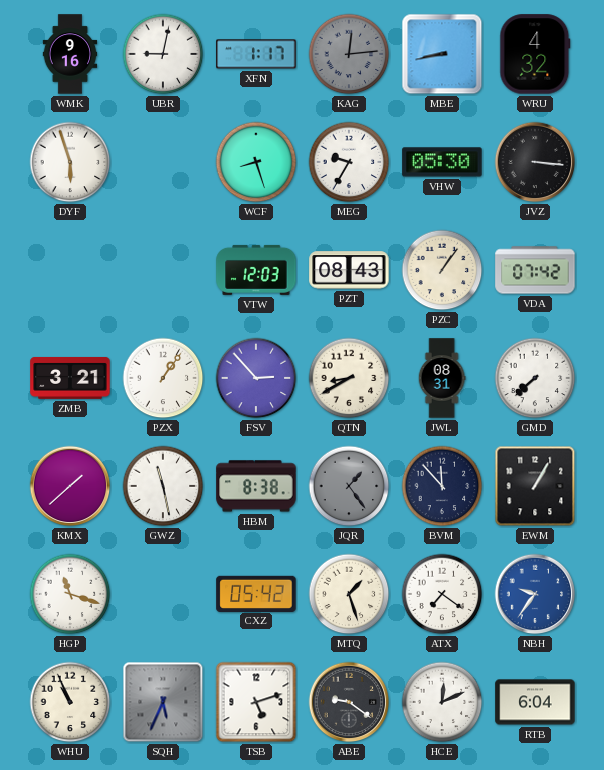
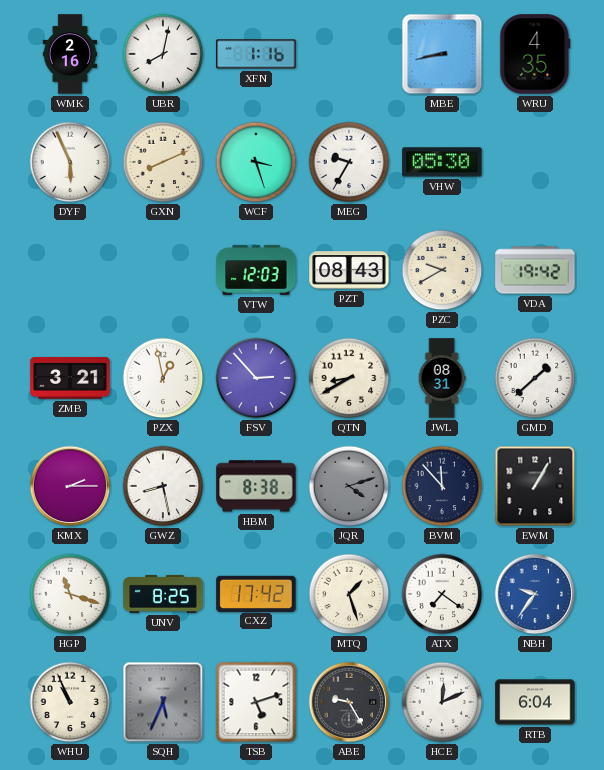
WMK: 9:16 -> 2:16 (70, 54)
UBR: 9:02 -> 8:02 (163, 54)
XFN: 1:17 -> 1:16 (256, 54)
KAG: 12:14 -> none (349, 54)
WRU: 4:32 -> 4:35 (535, 54)
DYF: 5:57 -> 5:56 (70, 162)
GXN: none -> 8:11 (163, 162)
WCF: 8:27 -> 3:27 (256, 162)
JVZ: 3:16 -> none (535, 162)
PZC: 1:06 -> 9:40 (442, 270)
VDA: 07:42 -> 19:42 (535, 270)
PZX: 1:06 -> 12:58 (163, 378)
GMD: 7:38 -> 1:38 (535, 378)
KMX: 1:38 -> 2:15 (70, 486)
GWZ: 11:28 -> 8:28 (163, 486)
JQR: 1:24 -> 4:12 (349, 486)
UNV: none -> 8:25 (163, 594)
CXZ: 05:42 -> 17:42 (256, 593)
ABE: 9:21 -> 9:25 (349, 702)
